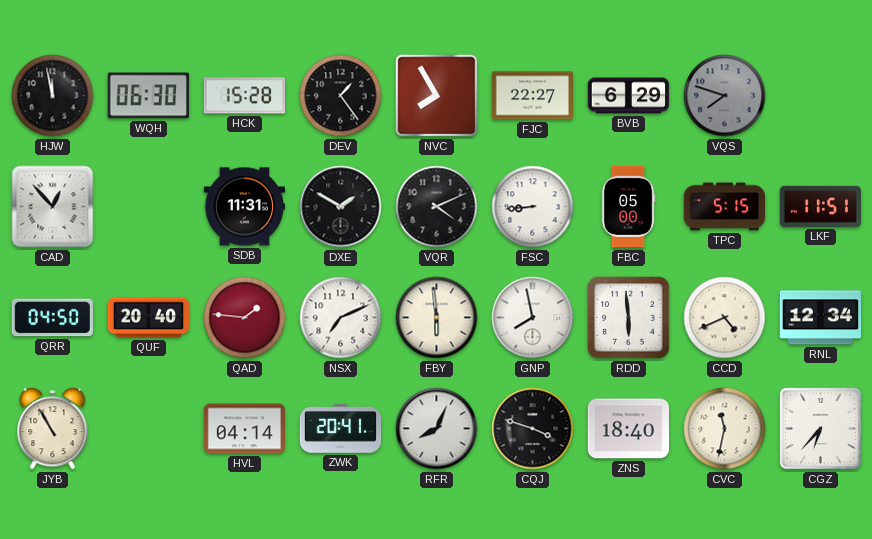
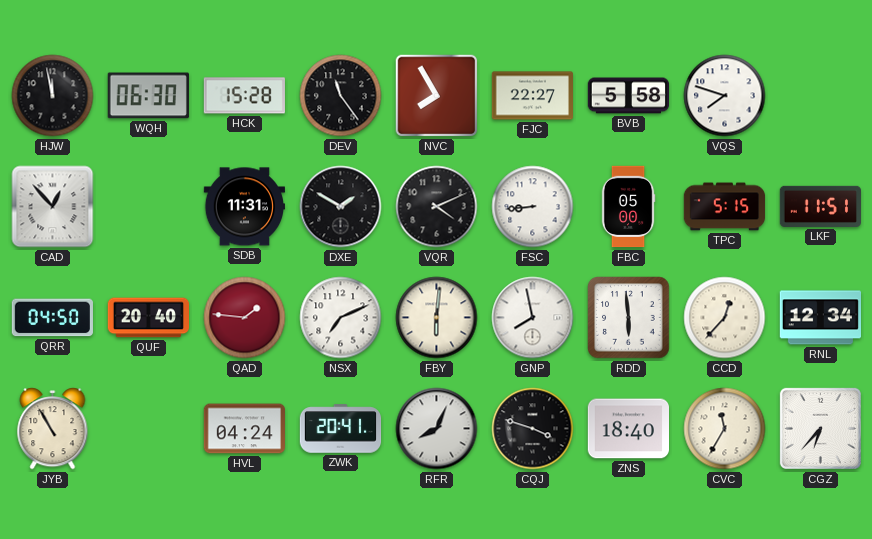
DEV: 1:24 -> 11:24 (341, 96)
BVB: 6:29 -> 5:58 (629, 96)
VQS dial: grey -> white (725, 96)
FBY: 5:59 -> 6:01 (437, 318)
CCD: 4:41 -> 12:37 (725, 318)
HVL: 04:14 -> 04:24 (244, 429)
CVC: 11:32 -> 11:35 (725, 429)
